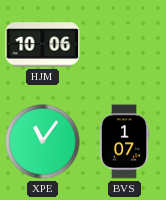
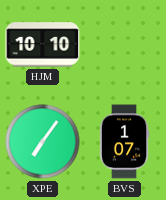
HJM: 10:06 -> 10:10 (43, 45)
XPE: 11:06 -> 7:06 (43, 142)
